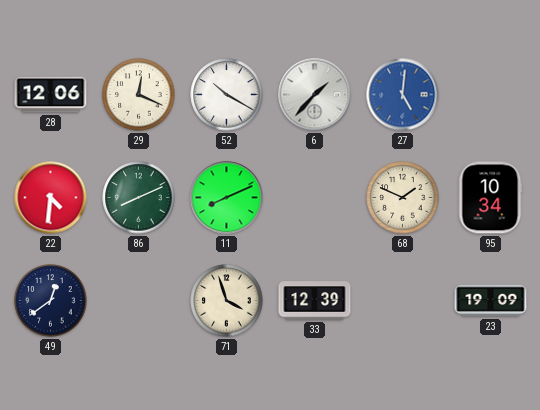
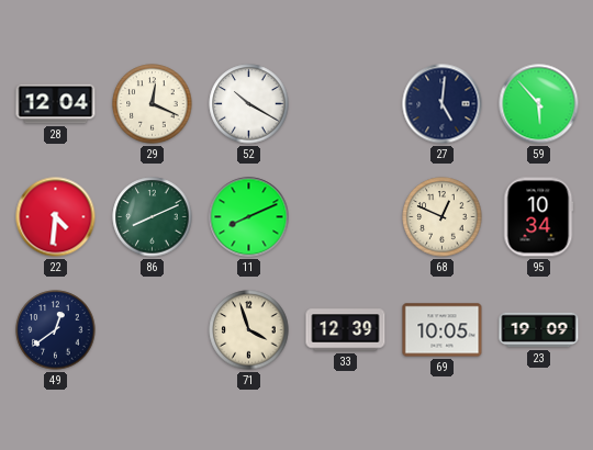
28: 12:06 -> 12:04 (56, 104)
6: 1:37 -> none (315, 95)
27 dial: blue -> navy (443, 104)
59: none -> 5:53 (539, 104)
68: 1:49 -> 12:49 (443, 217)
69: none -> 10:05 (443, 330)
